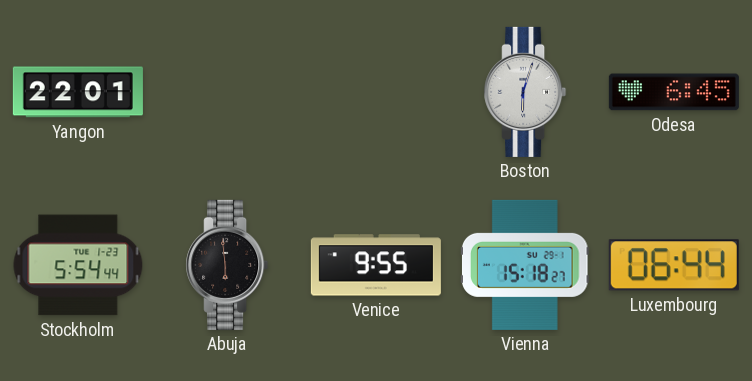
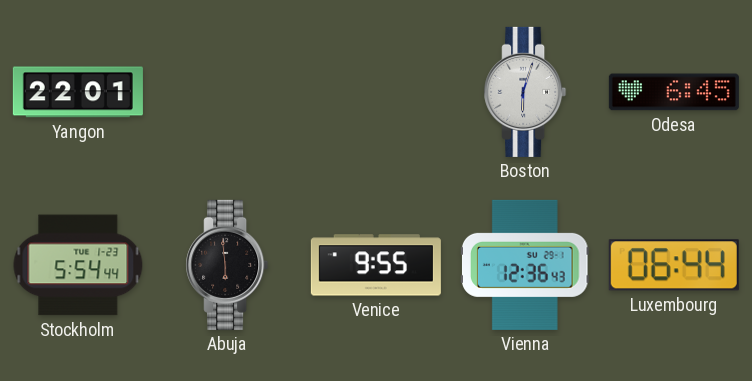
Vienna: 15:18 -> 12:36 (525, 265)
